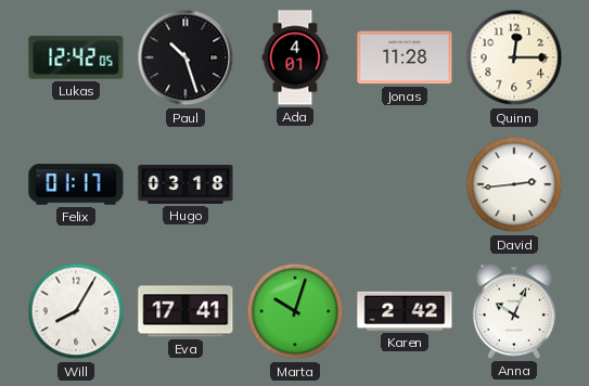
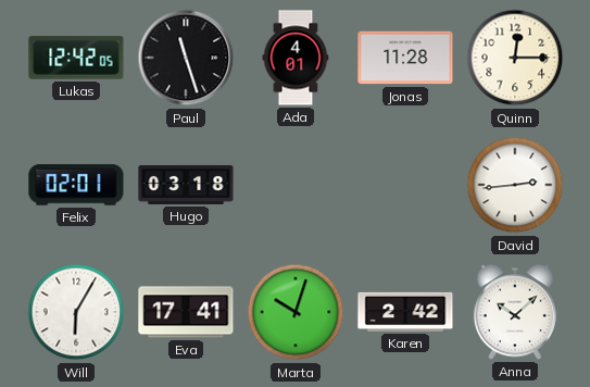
Paul: 10:27 -> 11:27 (186, 58)
Felix: 01:17 -> 02:01 (76, 185)
Will: 8:05 -> 6:05 (76, 312)
Anna: 10:04 -> 10:08 (515, 312)
